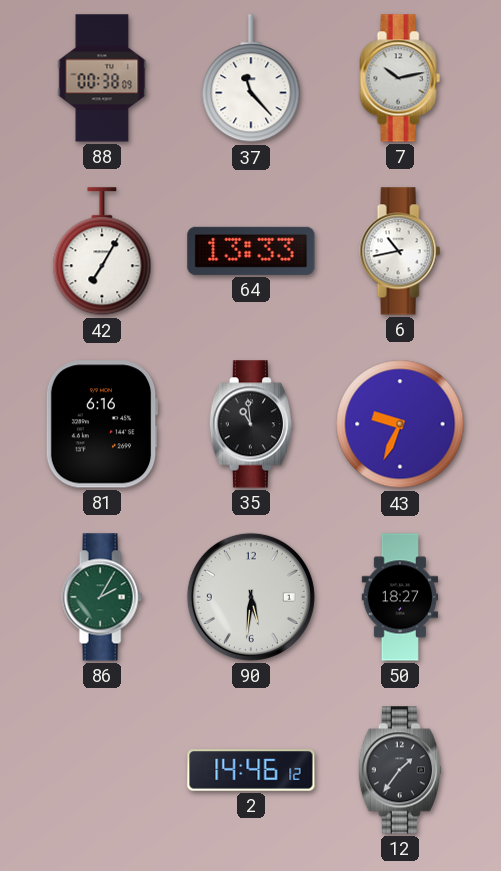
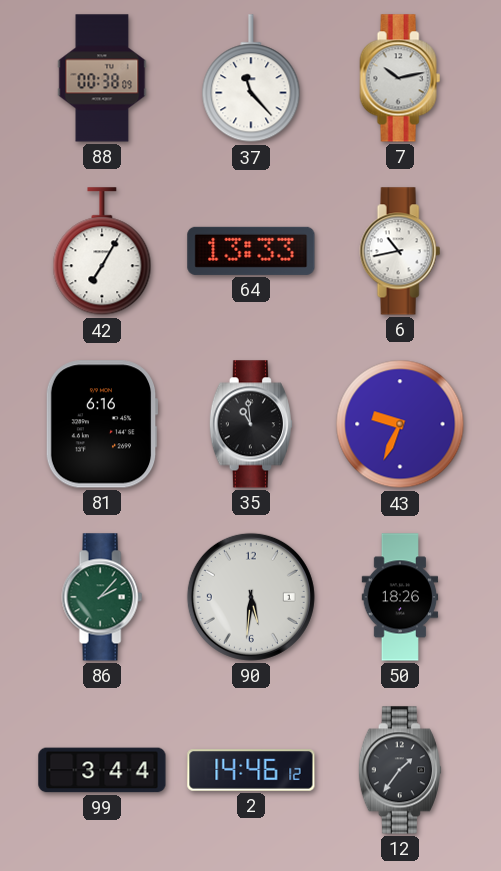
86: 2:05 -> 2:07 (102, 597)
50: 18:27 -> 18:26 (400, 597)
99: none -> 3:44 (102, 770)
